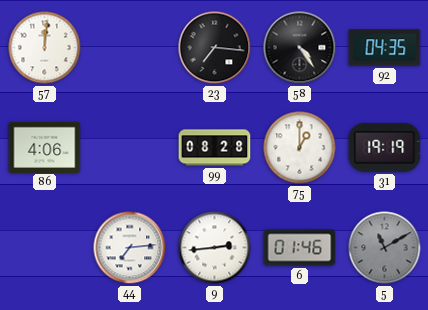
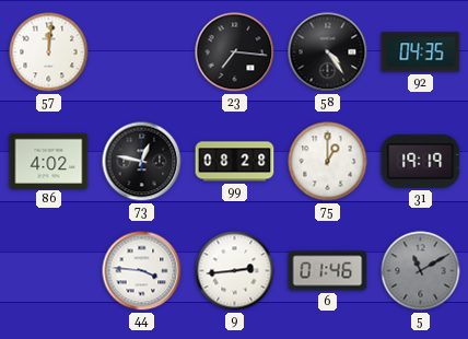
86: 4:06 -> 4:02 (49, 161)
73: none -> 12:47 (142, 162)
44: 7:14 -> 3:46 (142, 271)
